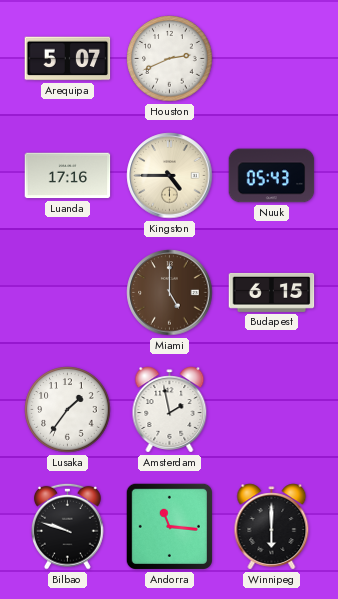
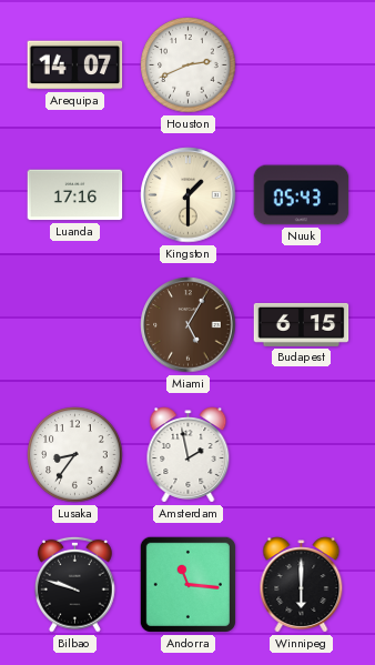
Arequipa: 5:07 -> 14:07 (75, 66)
Kingston: 4:45 -> 1:30 (189, 195)
Miami: 5:00 -> 5:05 (189, 325)
Lusaka: 1:36 -> 8:36 (75, 455)
